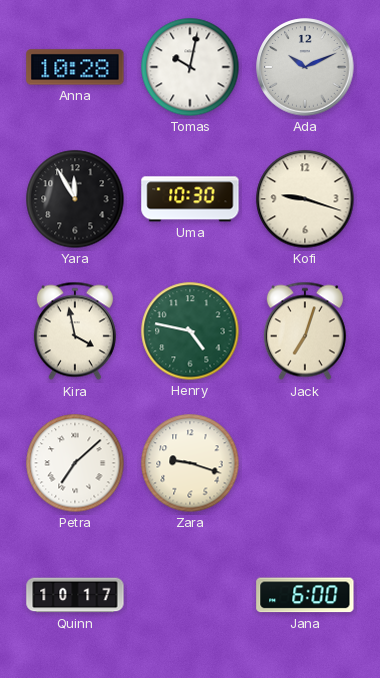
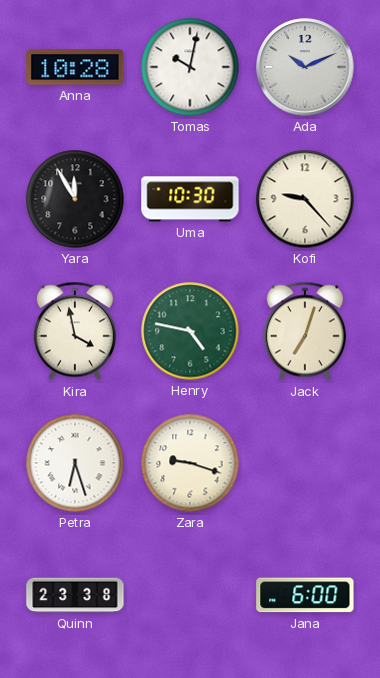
Kofi: 9:18 -> 9:23 (305, 199)
Petra: 7:08 -> 6:27 (75, 463)
Quinn: 10:17 -> 23:38 (75, 595)
